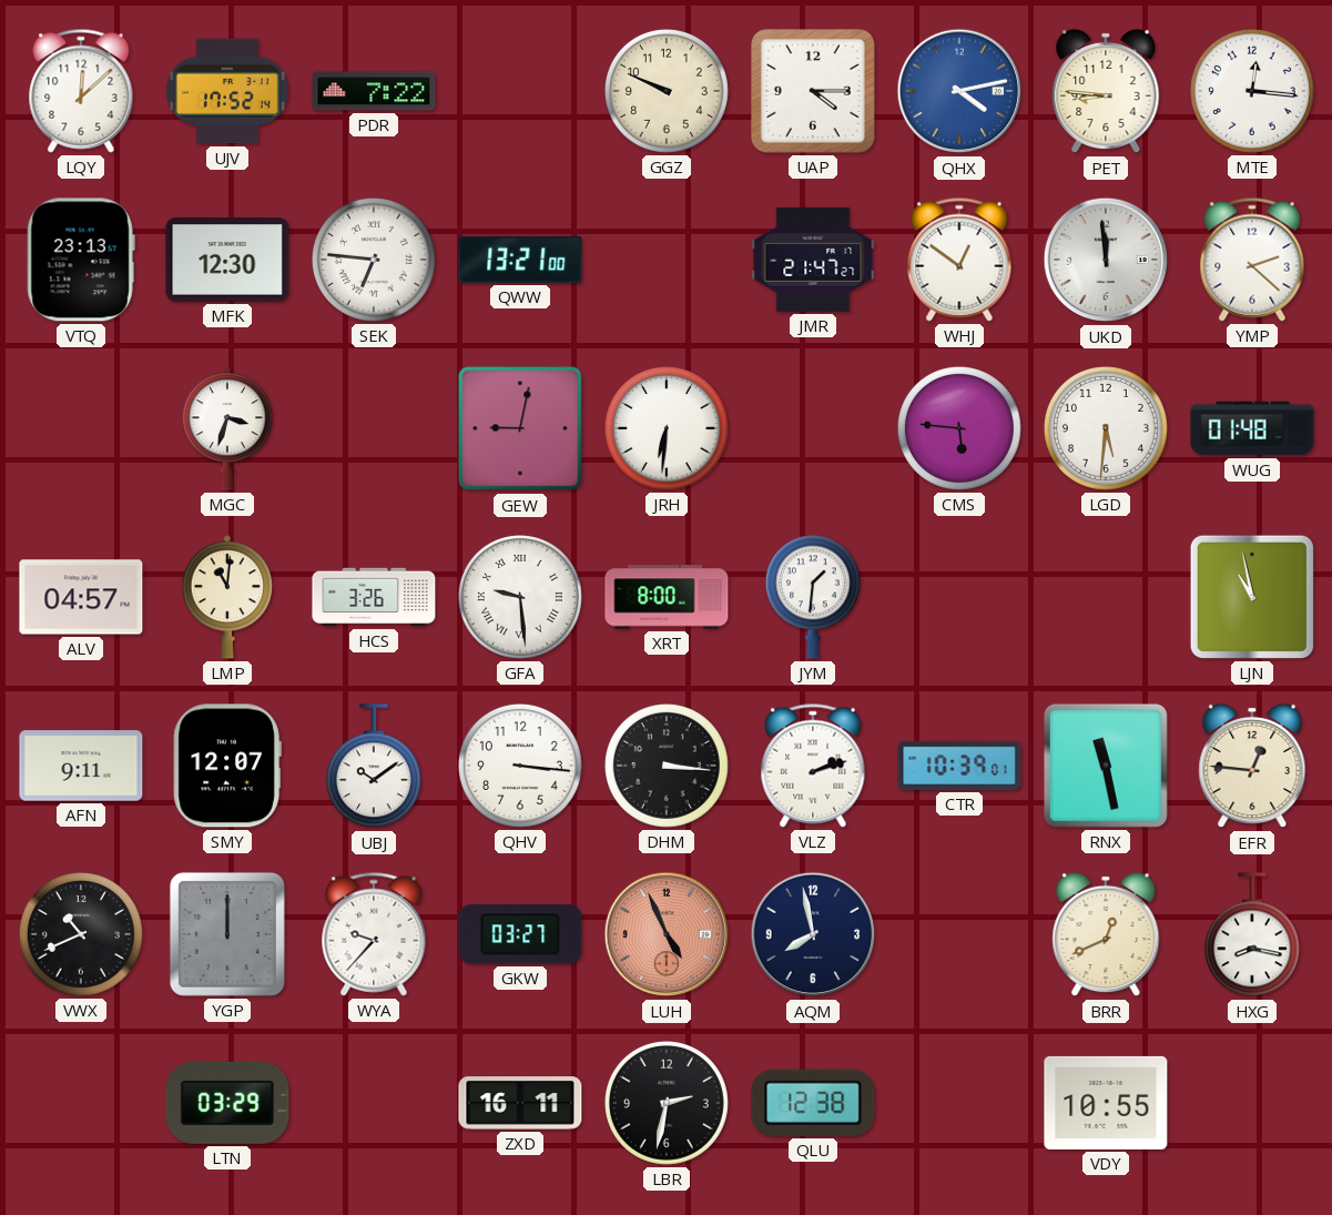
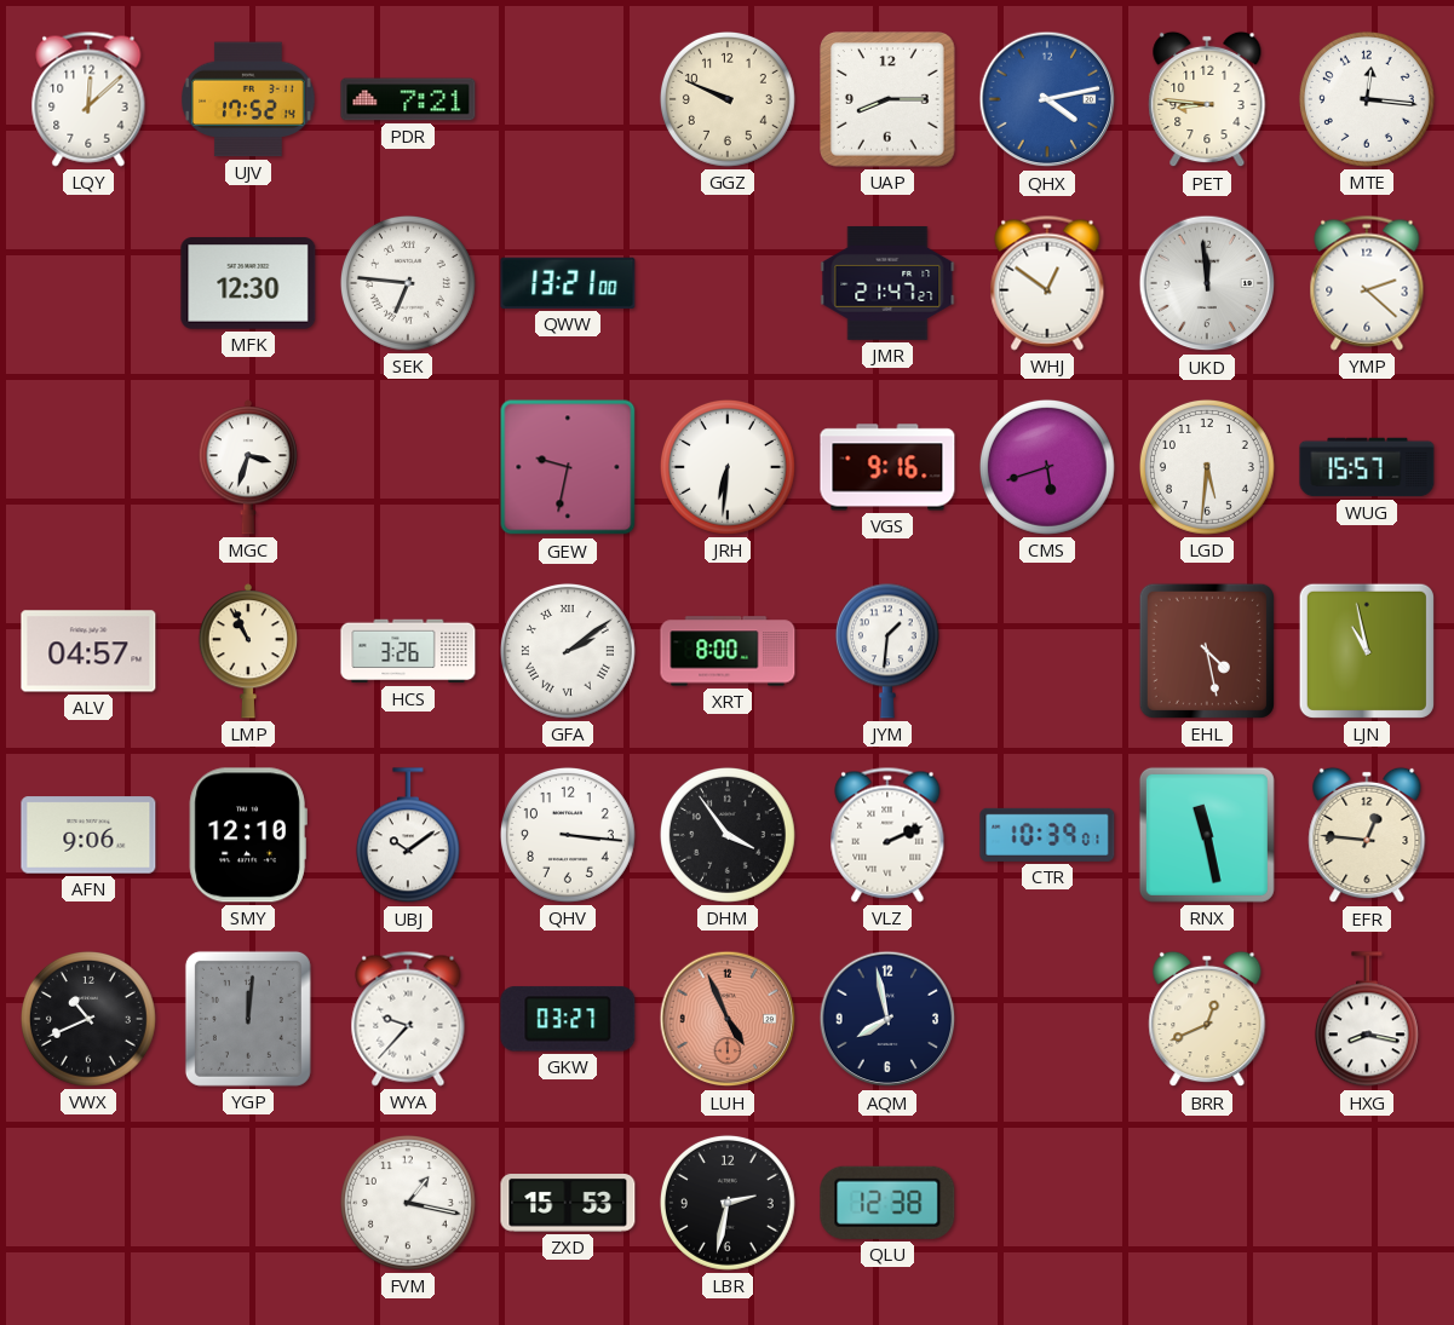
PDR: 7:22 -> 7:21 (408, 99)
UAP: 4:15 -> 8:15 (889, 100)
VTQ: 23:13 -> none (81, 260)
GEW: 9:02 -> 9:32 (568, 467)
VGS: none -> 9:16 (887, 467)
CMS: 5:46 -> 5:42 (1047, 467)
WUG: 01:48 -> 15:57 (1367, 467)
LMP: 11:01 -> 10:56 (248, 651)
GFA: 9:29 -> 2:09 (568, 651)
EHL: none -> 4:28 (1207, 651)
AFN: 9:11 -> 9:06 (88, 835)
SMY: 12:07 -> 12:10 (248, 835)
DHM: 3:16 -> 3:54 (728, 835)
VLZ: 2:12 -> 2:11 (887, 835)
YGP: 12:00 -> 12:01 (248, 1019)
LTN: 03:29 -> none (227, 1103)
FVM: none -> 1:17 (408, 1203)
ZXD: 16:11 -> 15:53 (568, 1203)
VDY: 10:55 -> none (1106, 1103)
